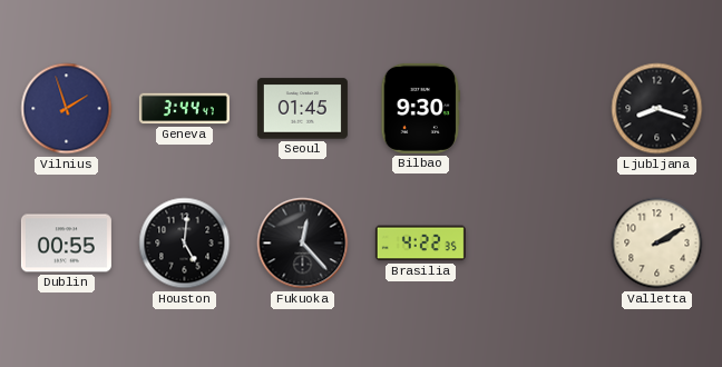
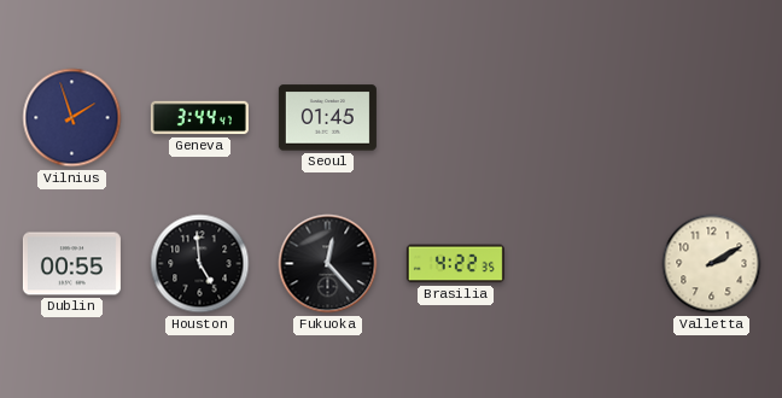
Bilbao: 9:30 -> none (420, 108)
Ljubljana: 8:18 -> none (657, 109)
Houston: 5:01 -> 4:59 (200, 264)
